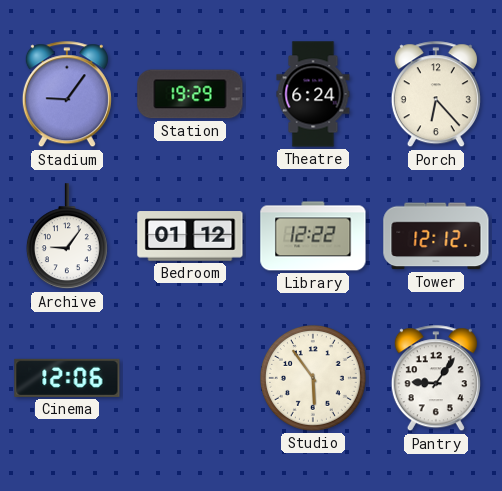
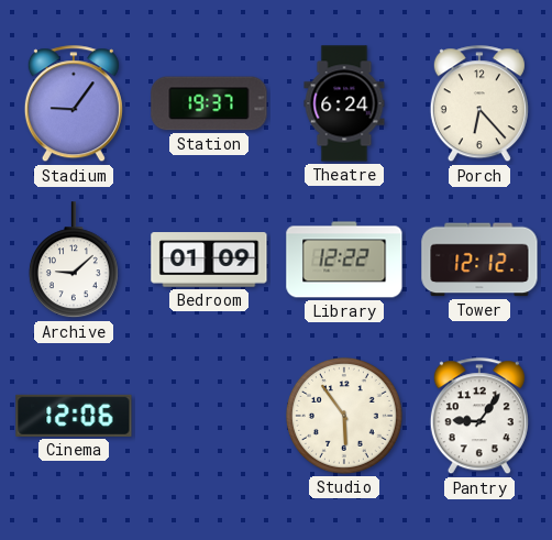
Station: 19:29 -> 19:37 (209, 103)
Archive: 9:06 -> 9:08 (74, 261)
Bedroom: 01:12 -> 01:09 (209, 260)
